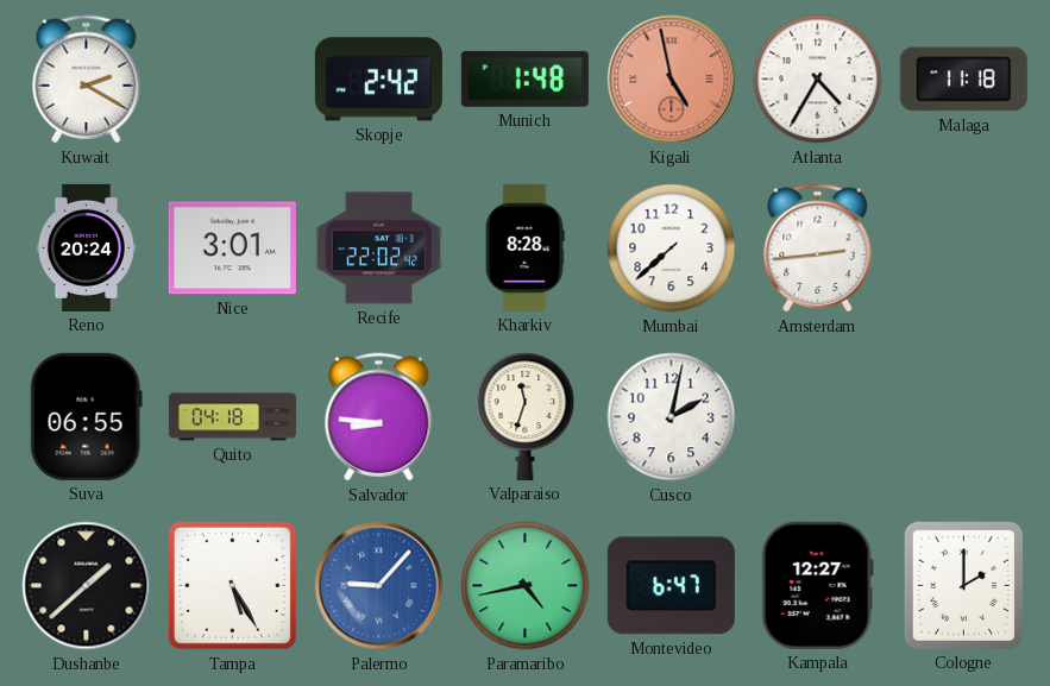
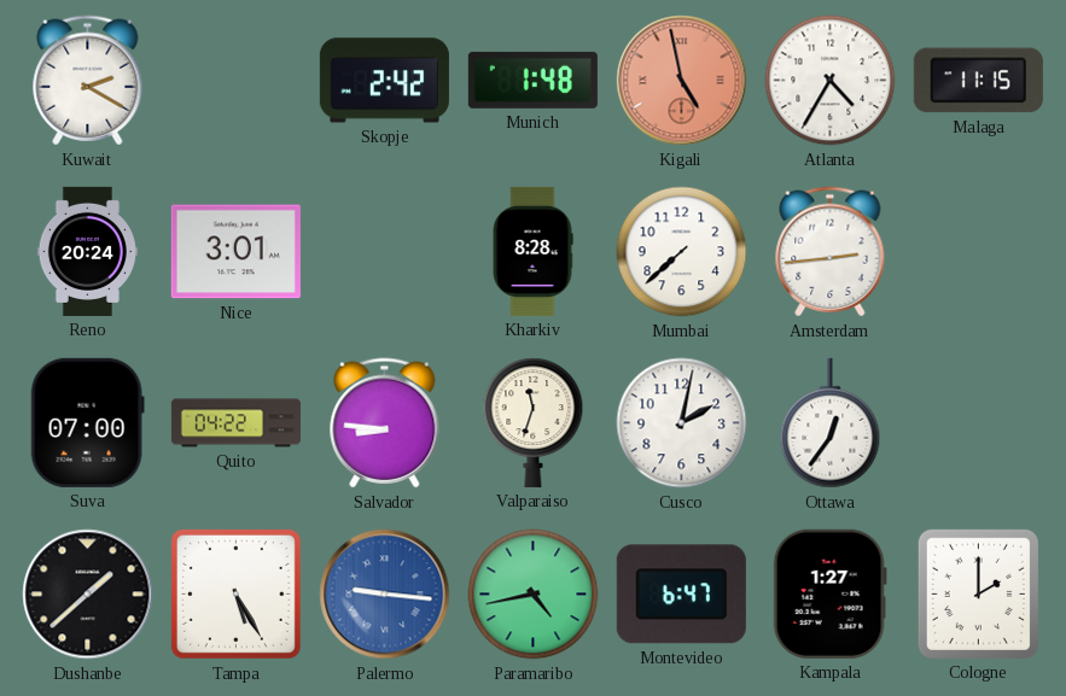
Malaga: 11:18 -> 11:15 (978, 81)
Recife: 22:02 -> none (378, 248)
Suva: 06:55 -> 07:00 (87, 422)
Quito: 04:18 -> 04:22 (235, 423)
Ottawa: none -> 12:36 (831, 423)
Palermo: 9:07 -> 9:16 (385, 595)
Kampala: 12:27 -> 1:27 (829, 593)
